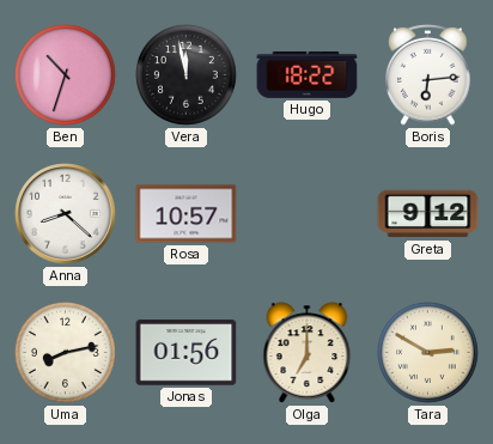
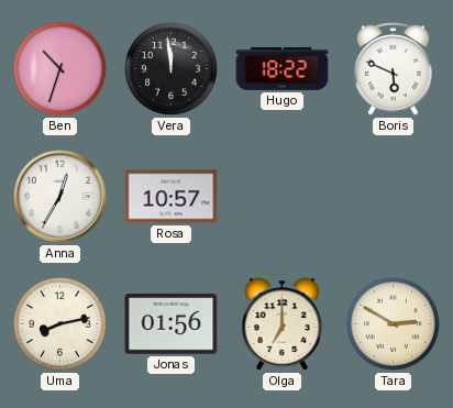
Vera: 11:58 -> 11:59 (172, 69)
Boris: 6:14 -> 5:49 (394, 69)
Anna: 8:22 -> 12:35 (60, 197)
Greta: 9:12 -> none (428, 214)
